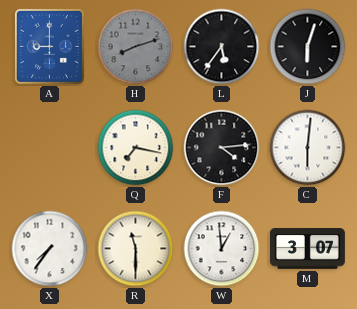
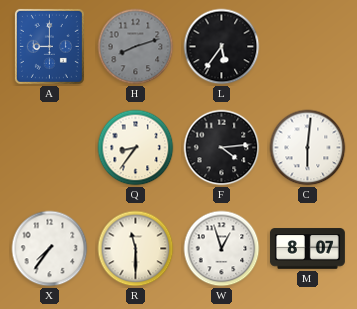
J: 6:03 -> none (308, 47)
Q: 7:17 -> 8:36 (136, 148)
W: 12:59 -> 12:57 (222, 249)
M: 3:07 -> 8:07 (307, 249)
